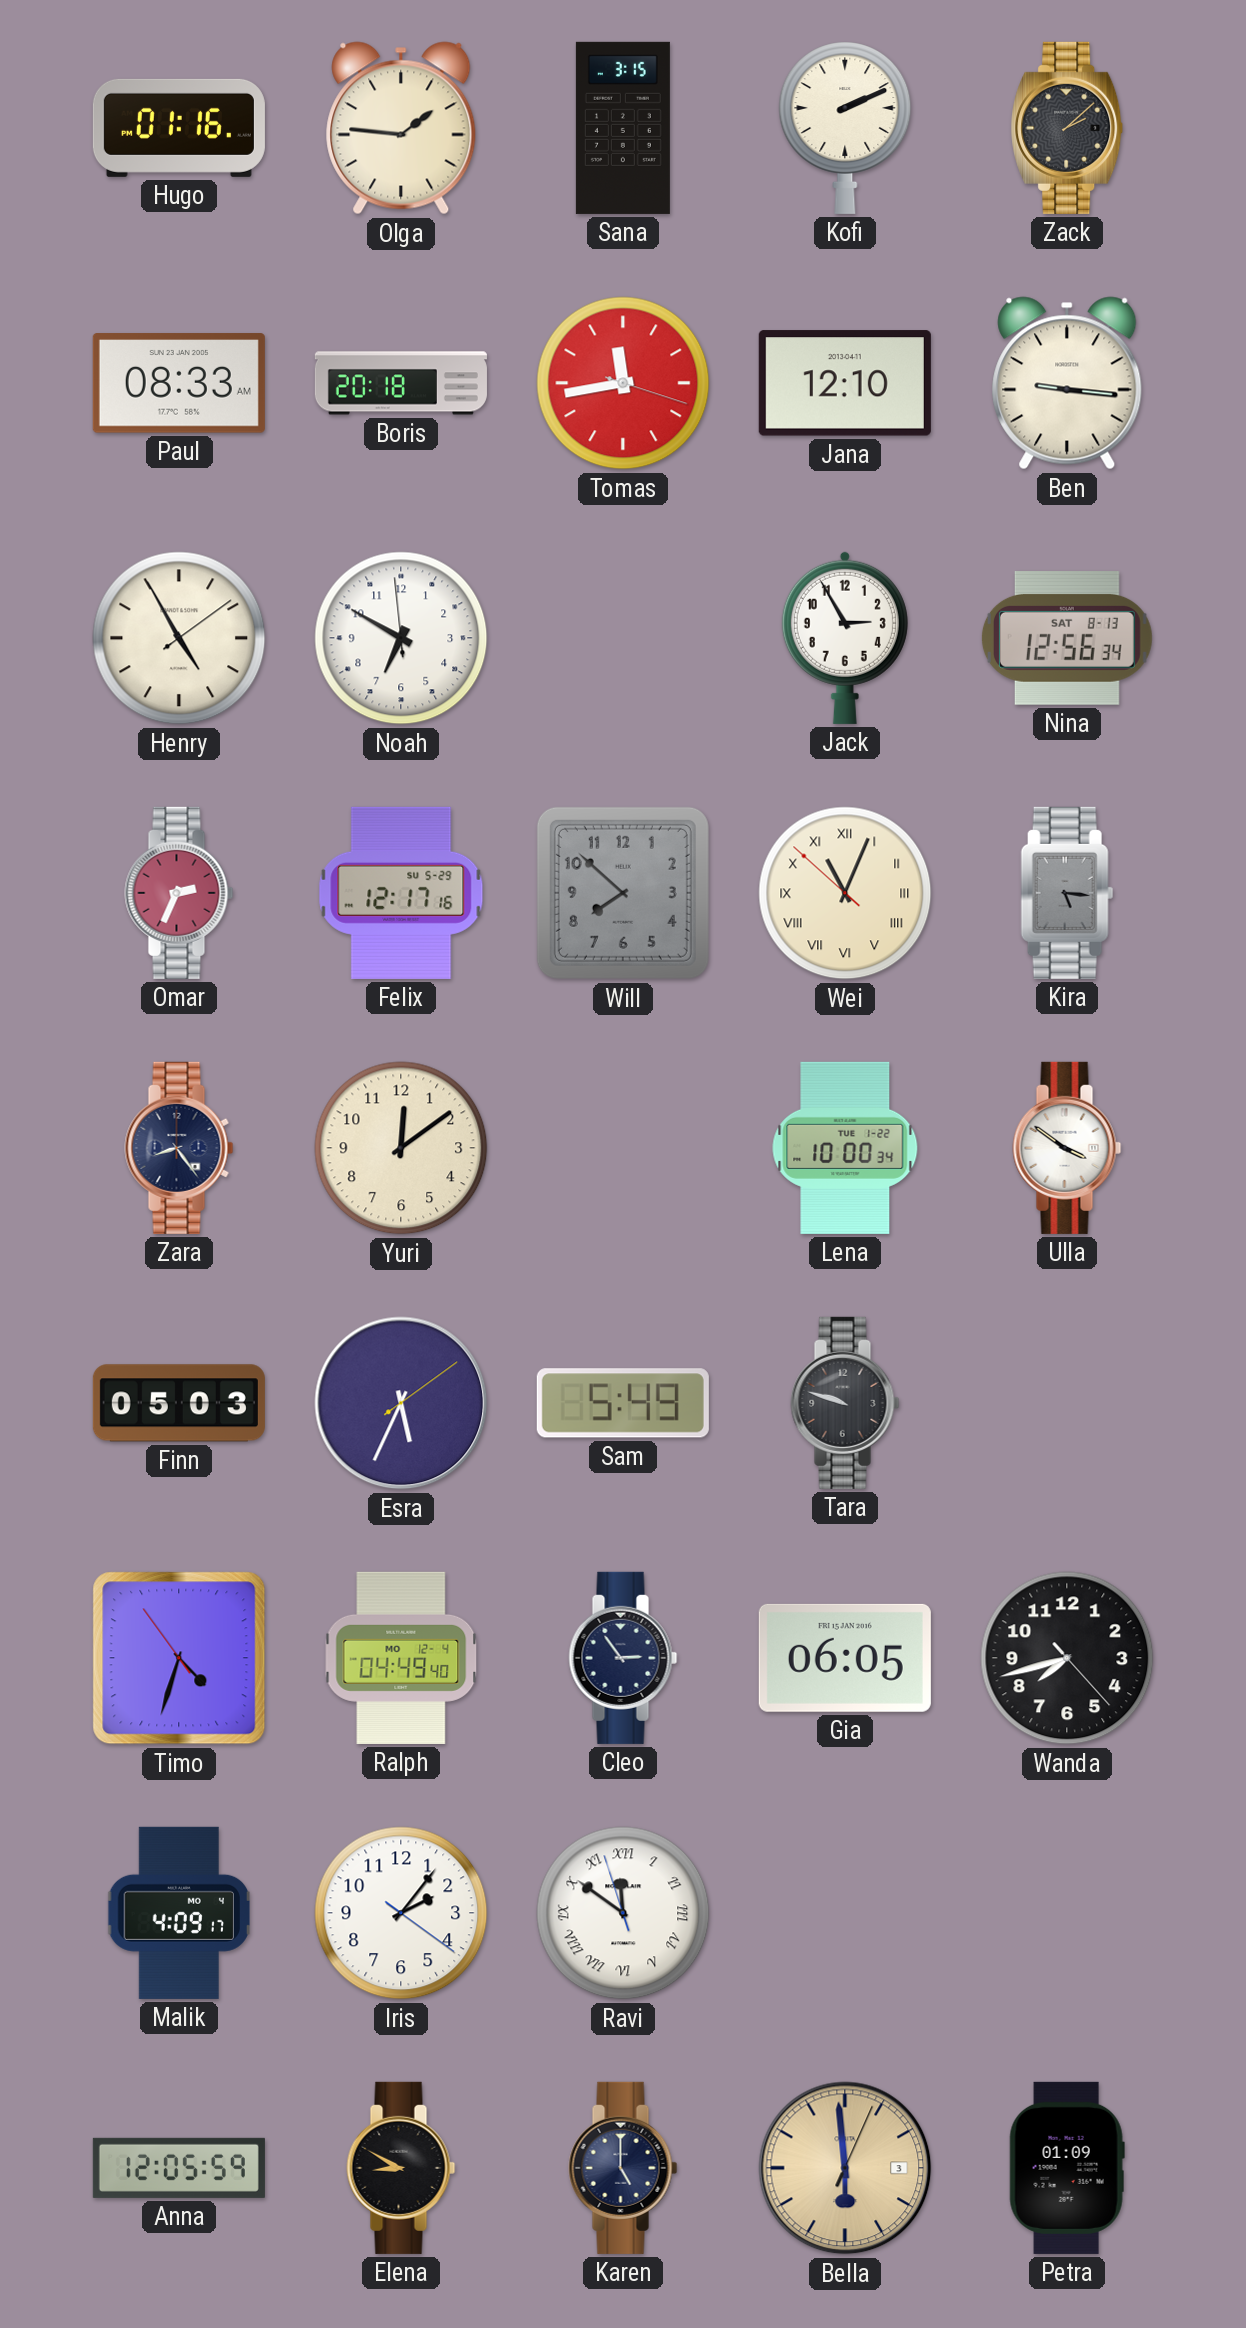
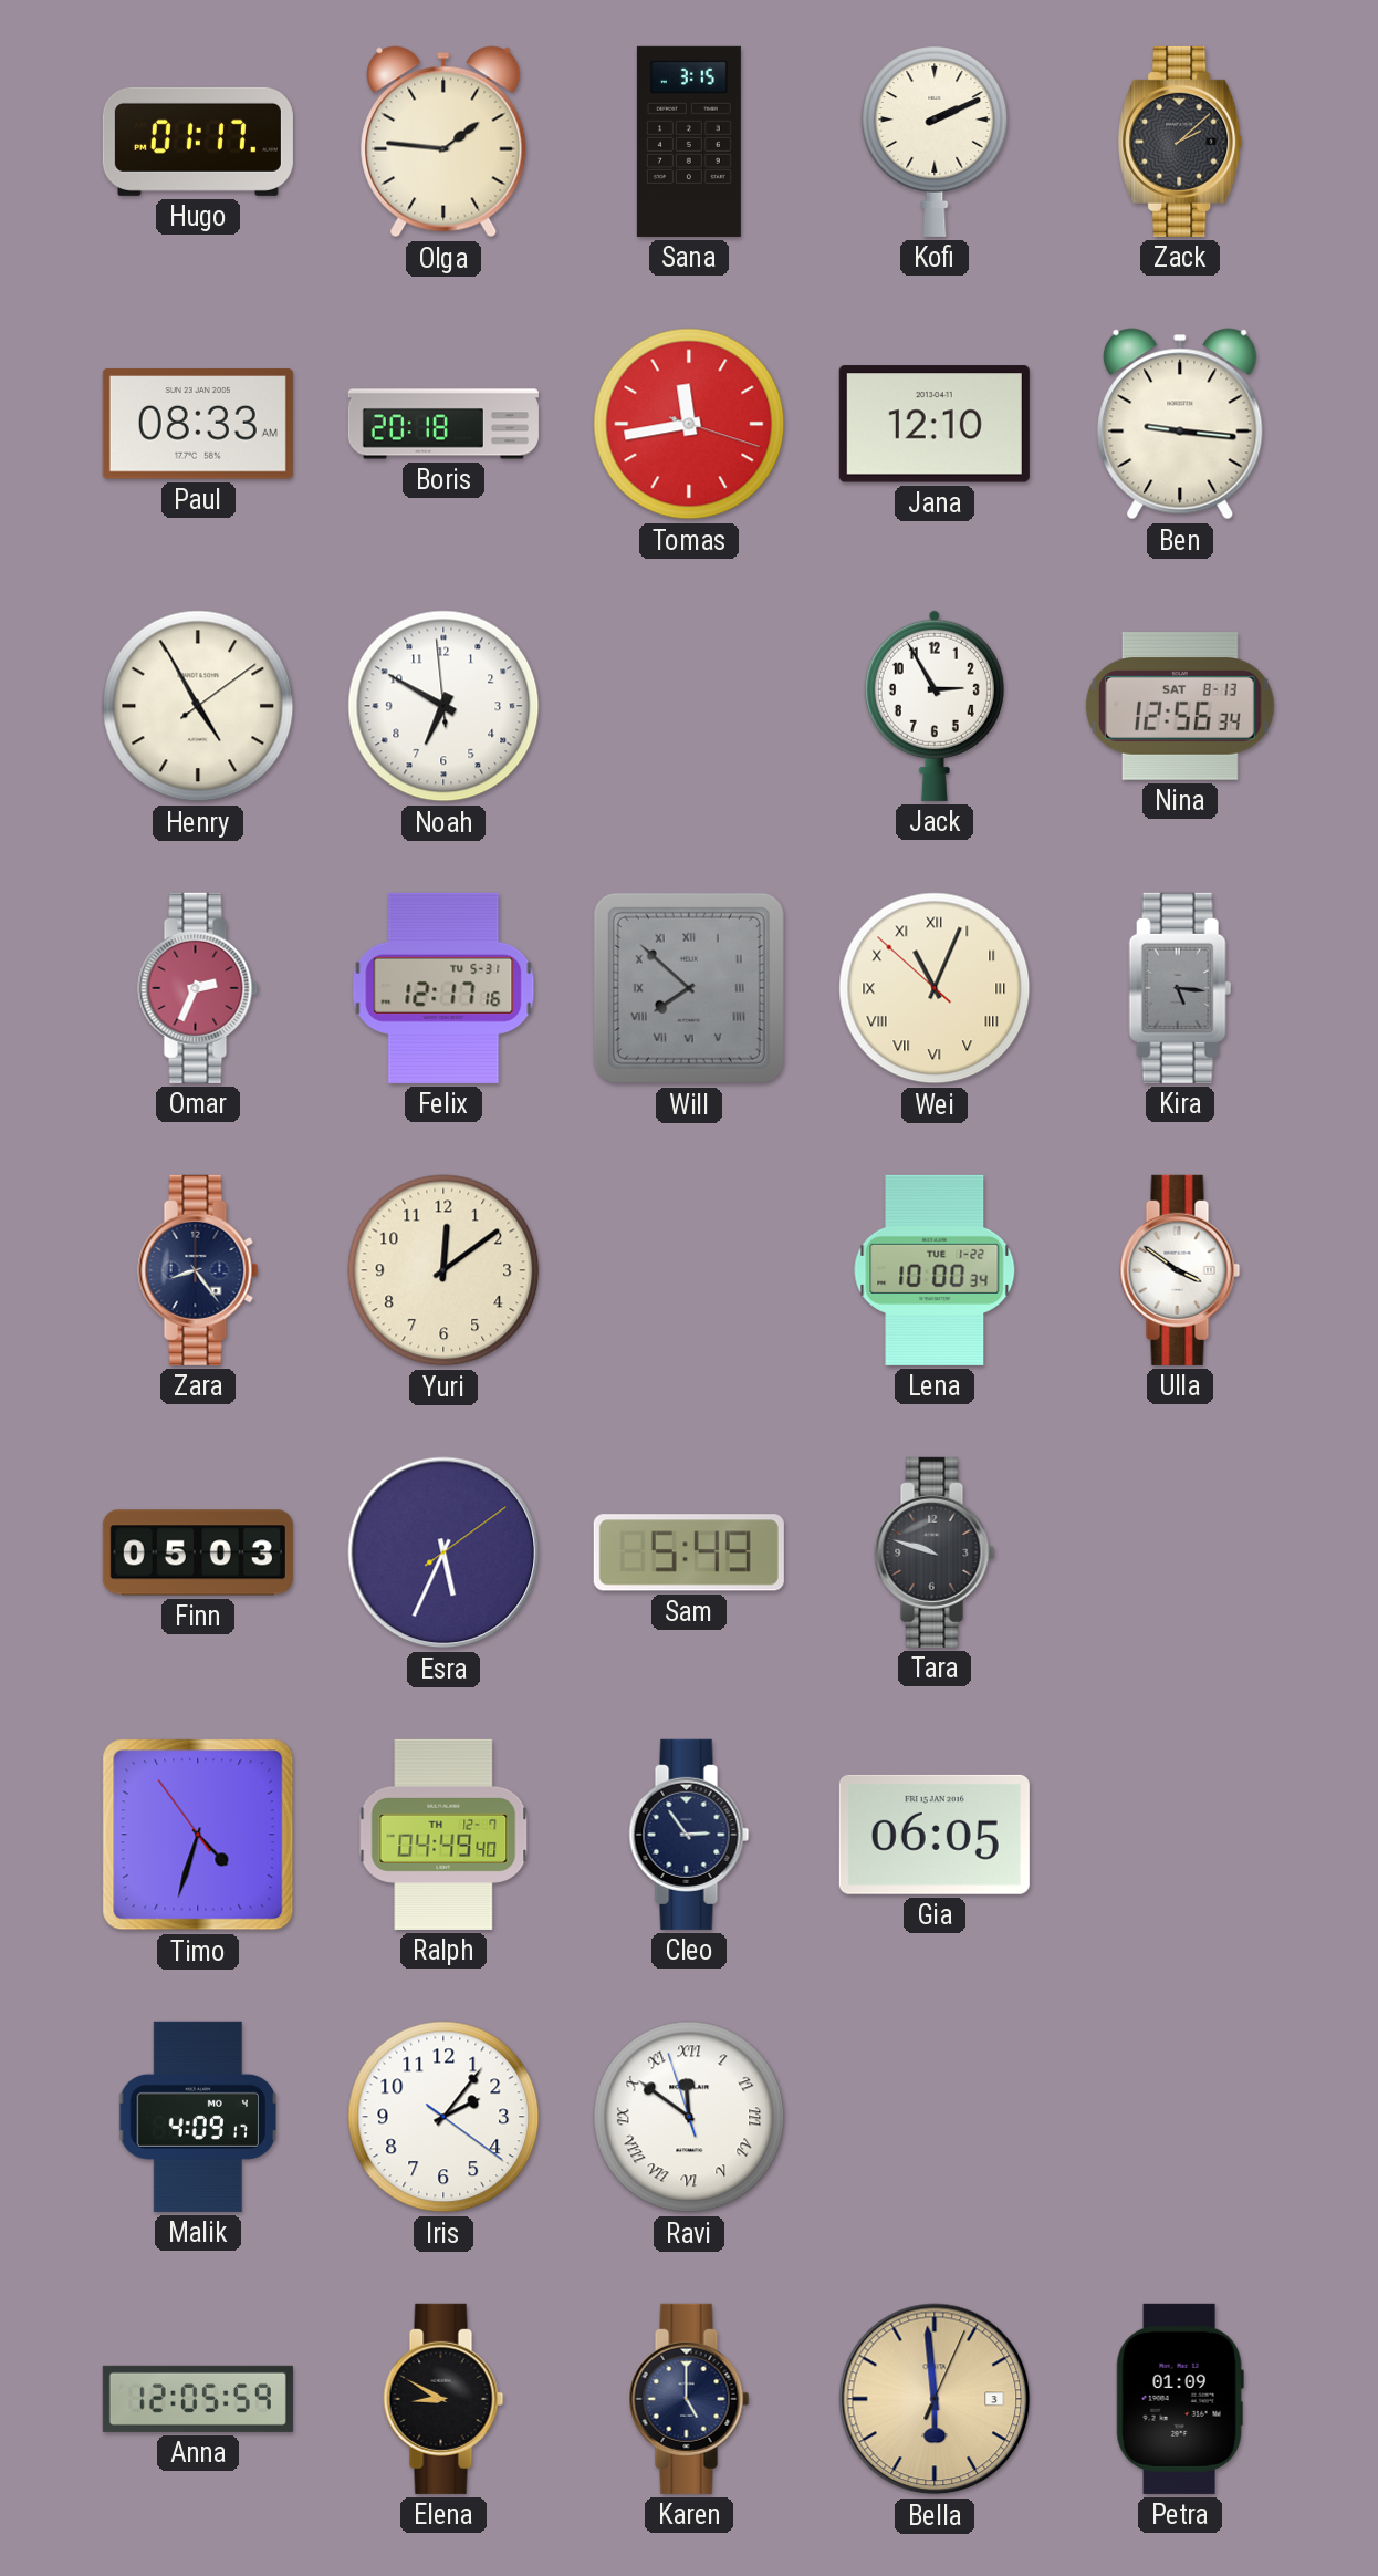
Hugo: 01:16 -> 01:17 (198, 142)
Felix date: SU 5-29 -> TU 5-31 (443, 988)
Will numerals: Arabic -> Roman (689, 988)
Ralph date: MO 12-4 -> TH 12-7 (443, 1835)
Wanda: 7:42 -> none (1067, 1658)
